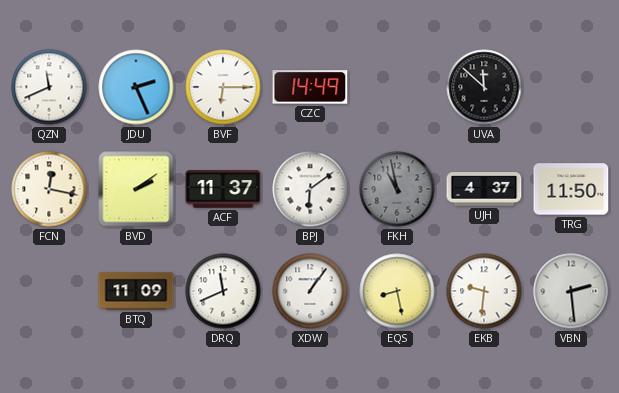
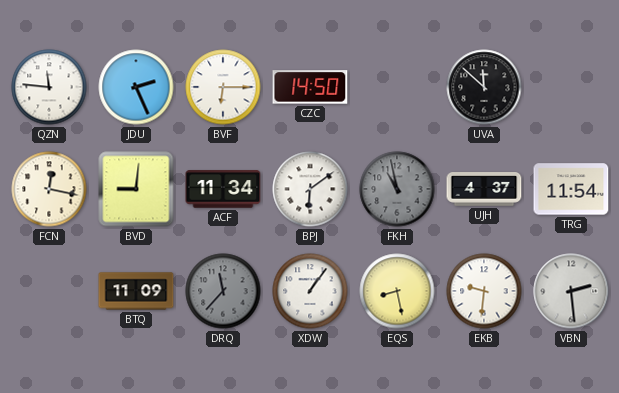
QZN: 11:41 -> 11:46 (49, 87)
CZC: 14:49 -> 14:50 (310, 87)
BVD: 2:09 -> 9:01 (136, 189)
ACF: 11:37 -> 11:34 (223, 189)
TRG: 11:50 -> 11:54 (571, 189)
DRQ: 11:41 -> 11:37 (223, 291)
DRQ dial: white -> grey (223, 291)
